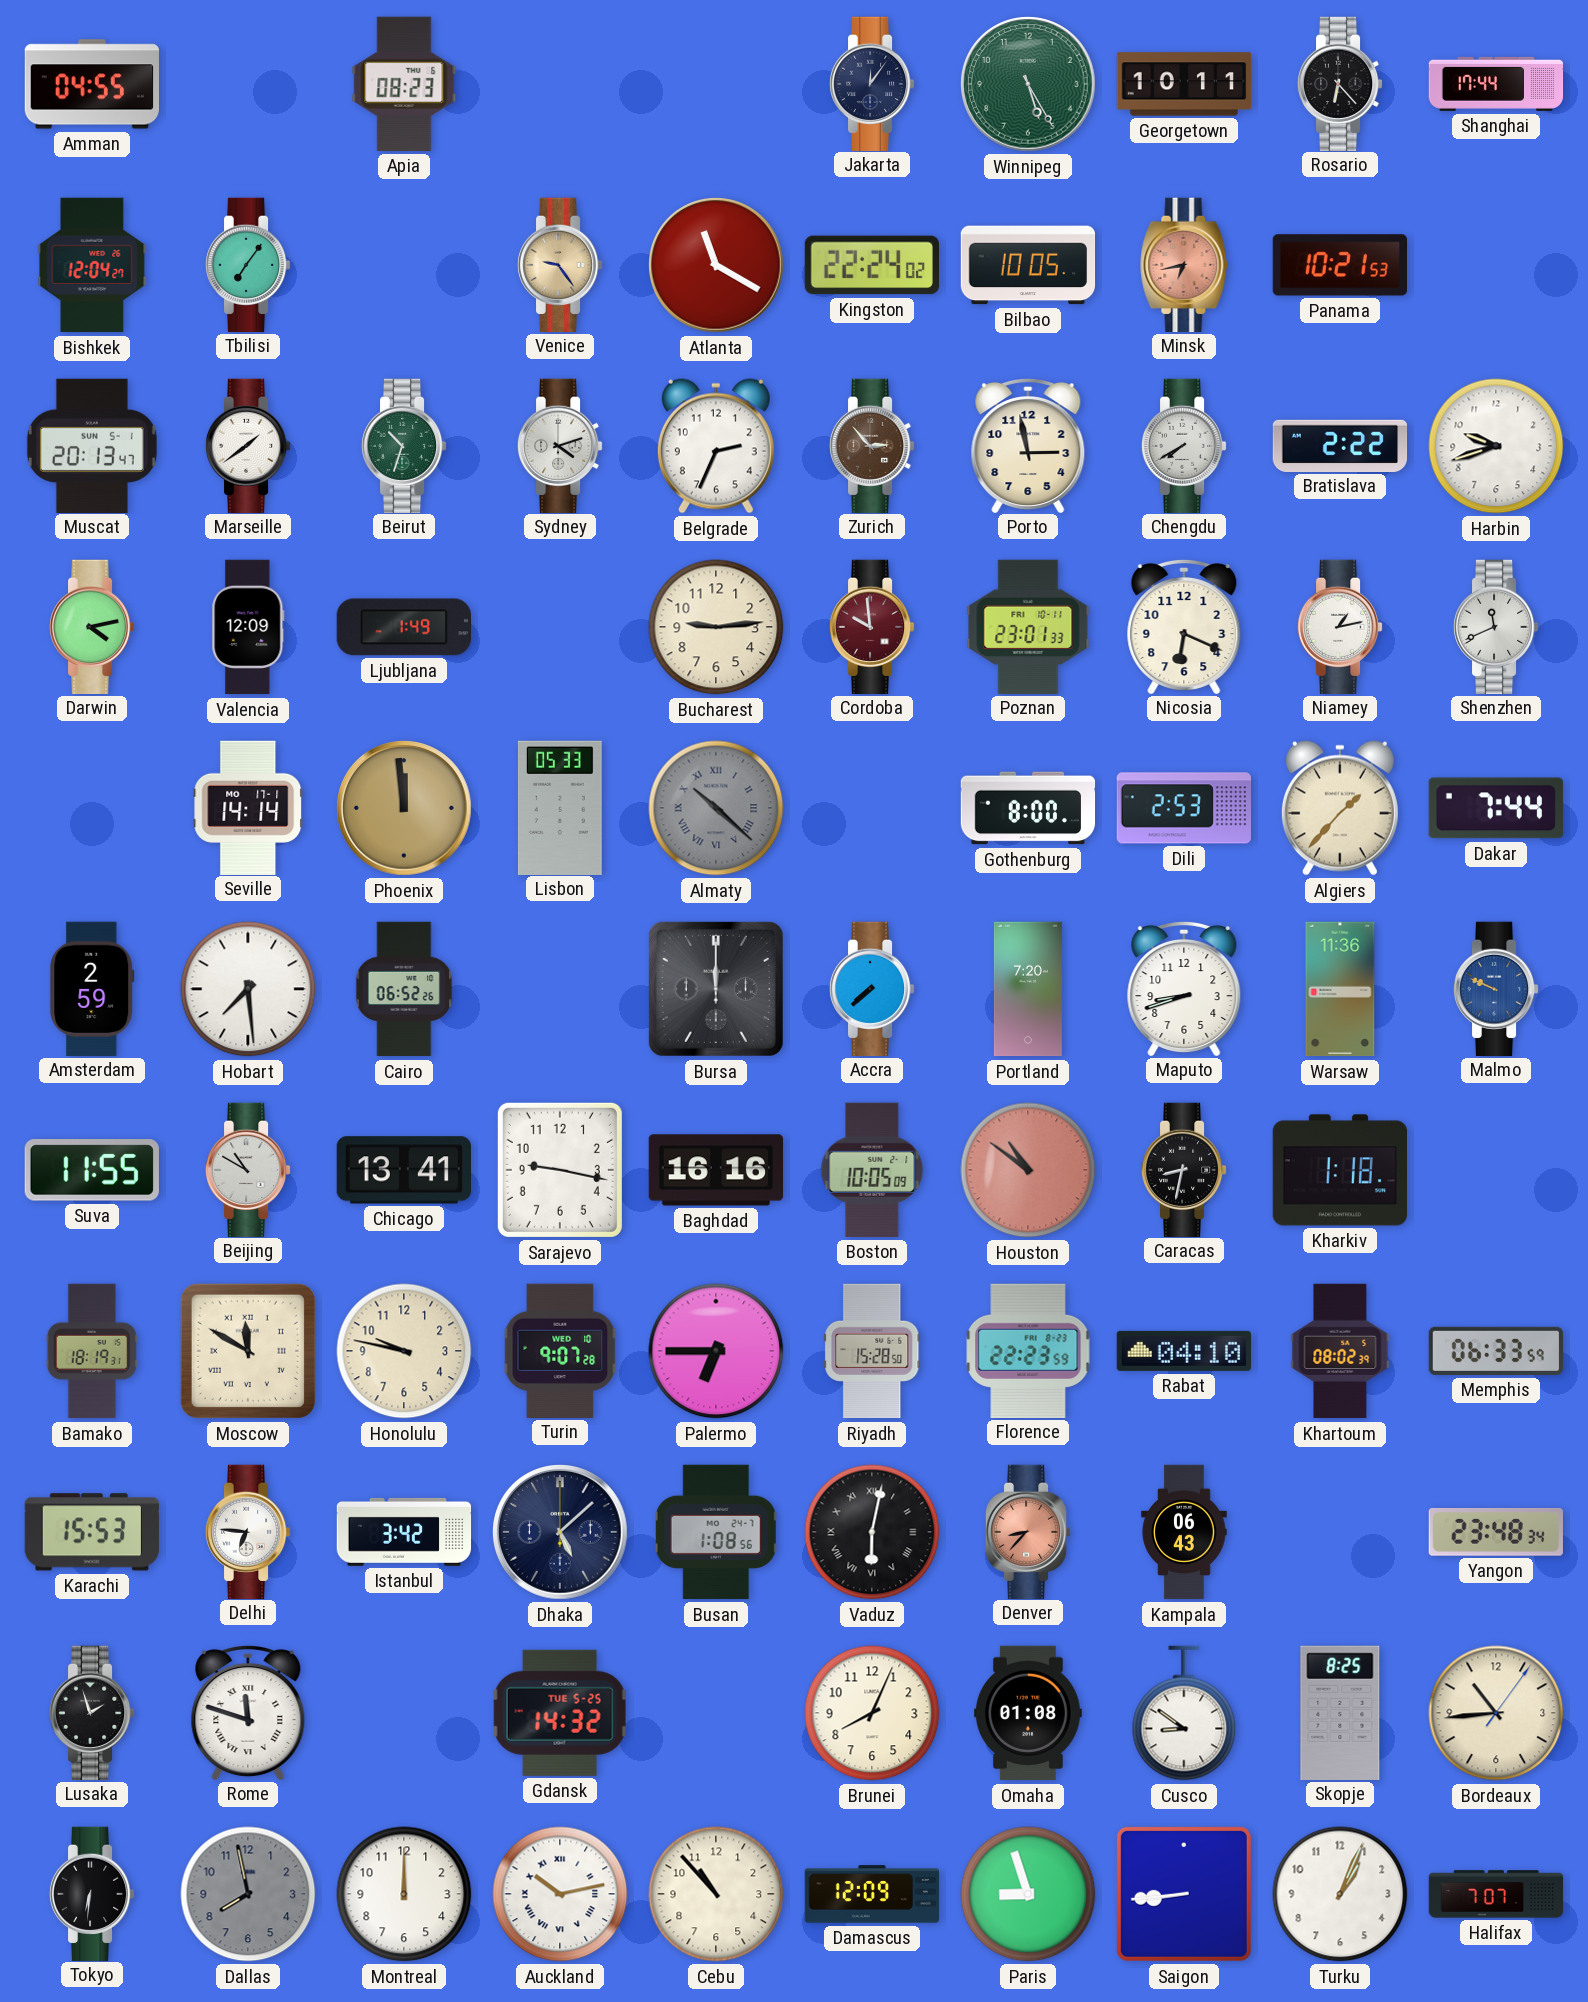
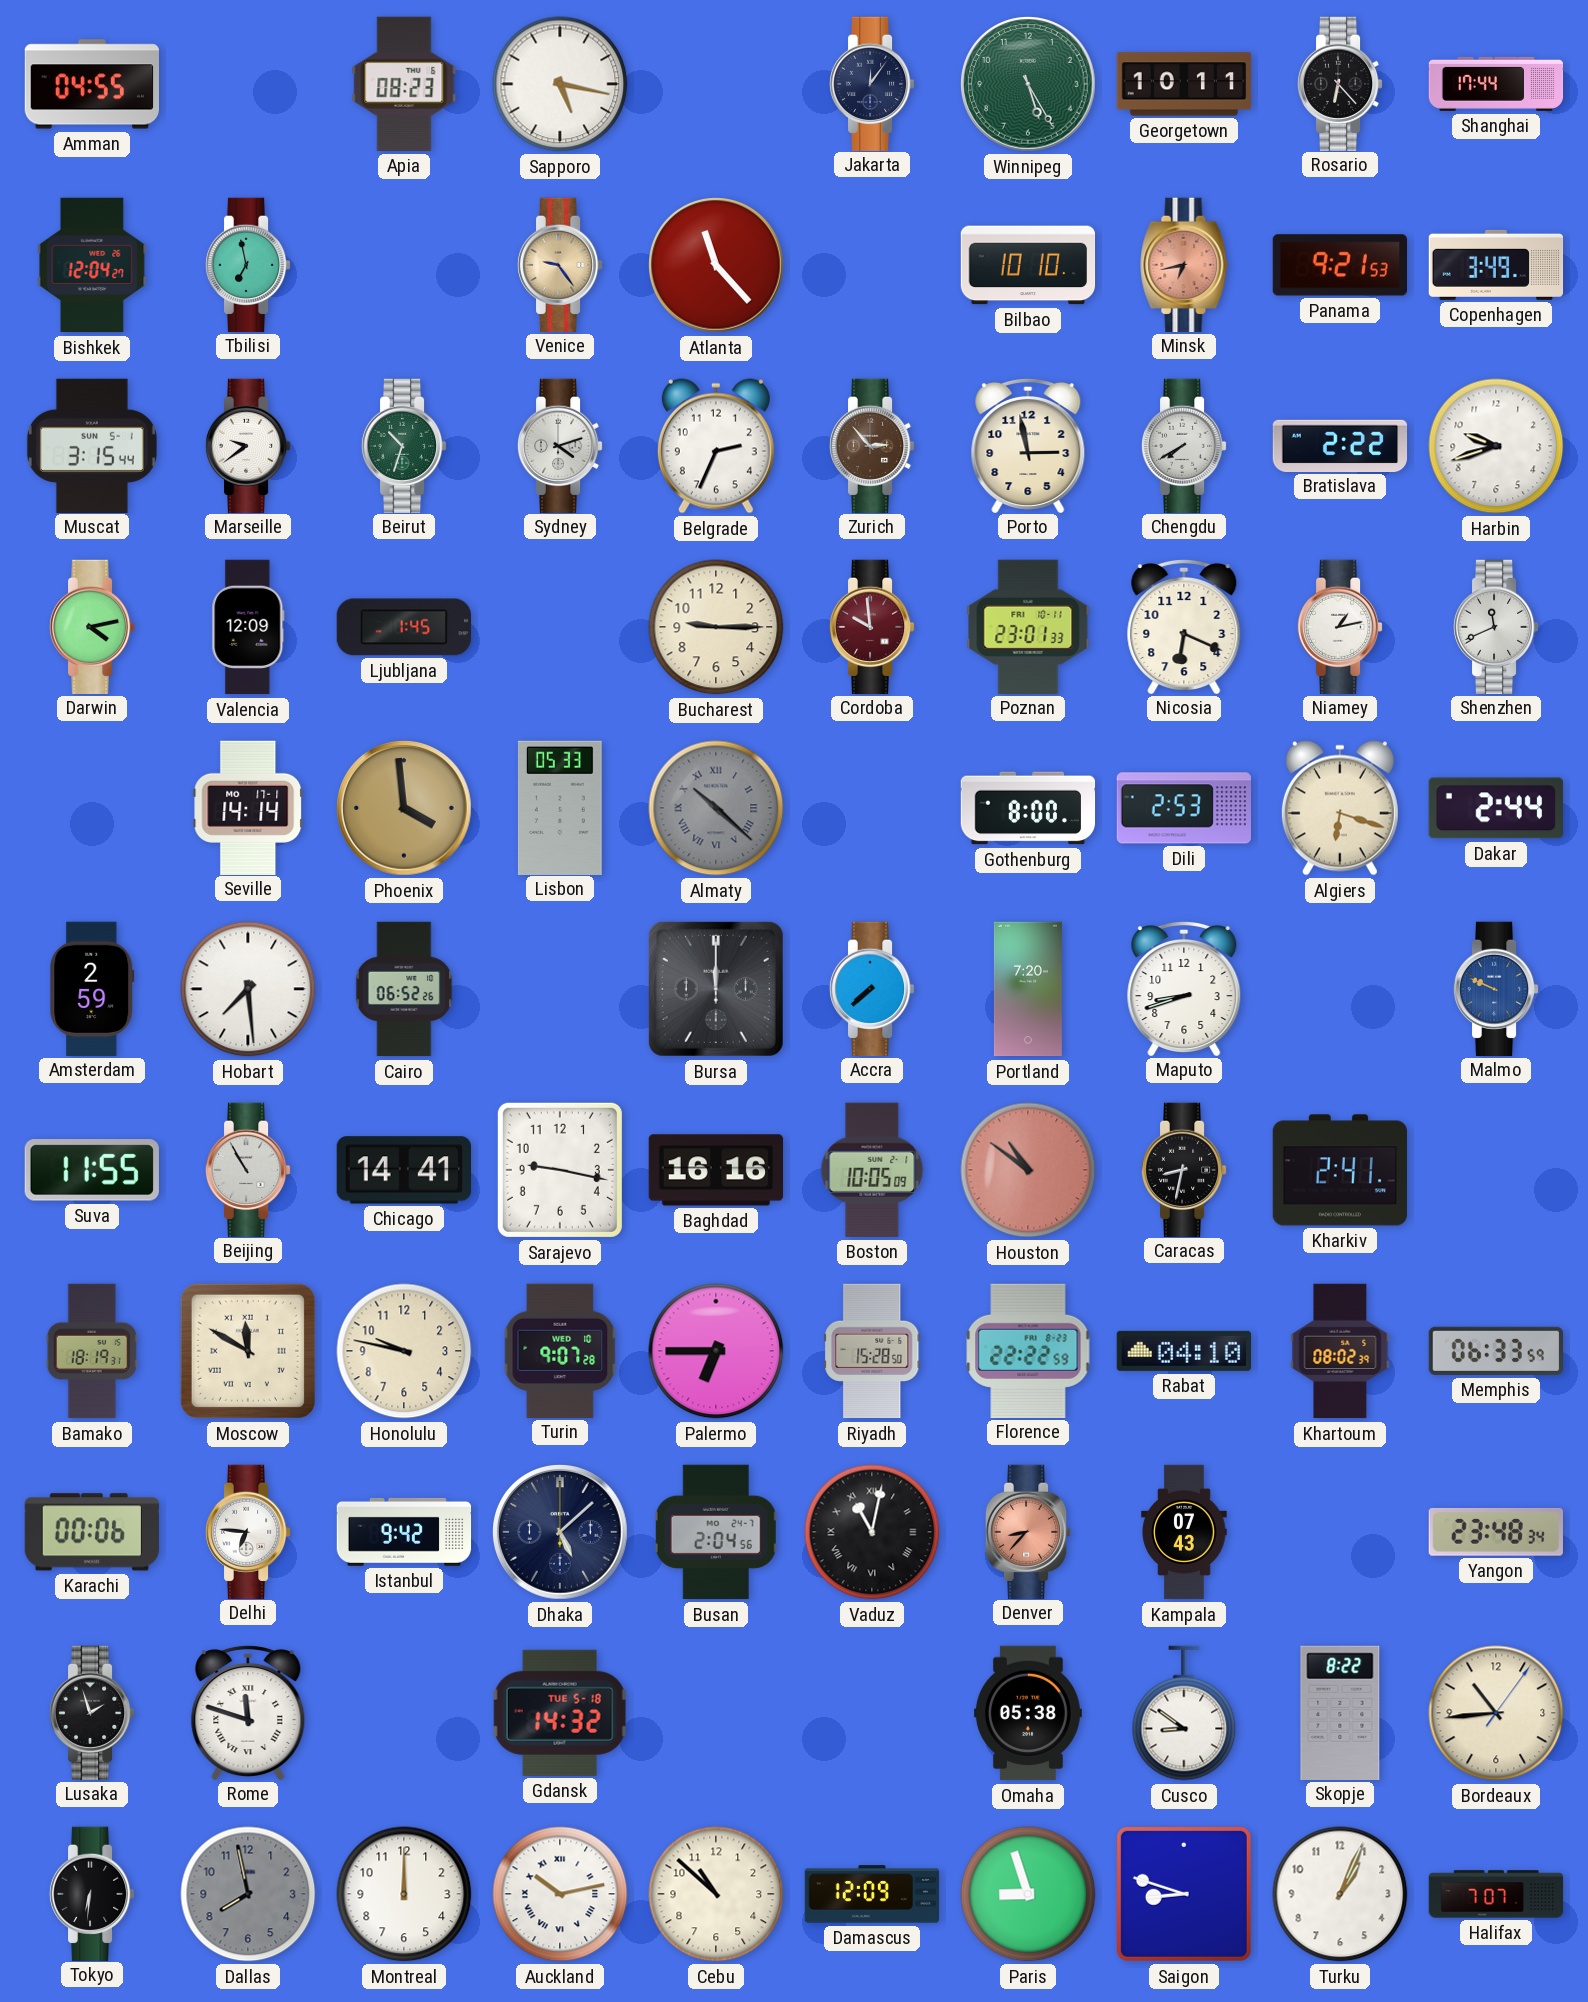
Sapporo: none -> 5:17 (560, 84)
Tbilisi: 7:06 -> 6:58 (248, 264)
Atlanta: 11:20 -> 11:23 (717, 266)
Kingston: 22:24 -> none (871, 265)
Bilbao: 10:05 -> 10:10 (1028, 265)
Panama: 10:21 -> 9:21 (1339, 265)
Copenhagen: none -> 3:49 (1496, 265)
Muscat: 20:13 -> 3:15 (92, 445)
Marseille: 1:39 -> 9:39 (248, 445)
Ljubljana: 1:49 -> 1:45 (403, 627)
Bucharest: 9:14 -> 9:15 (716, 627)
Phoenix: 11:59 -> 3:59 (405, 809)
Algiers: 1:37 -> 6:18 (1340, 808)
Dakar: 7:44 -> 2:44 (1496, 808)
Warsaw: 11:36 -> none (1340, 989)
Beijing: 10:50 -> 10:55 (248, 1169)
Chicago: 13:41 -> 14:41 (403, 1170)
Kharkiv: 1:18 -> 2:41 (1339, 1170)
Florence: 22:23 -> 22:22 (1028, 1350)
Karachi: 15:53 -> 00:06 (92, 1532)
Istanbul: 3:42 -> 9:42 (404, 1532)
Busan: 1:08 -> 2:04 (716, 1532)
Vaduz: 6:02 -> 11:02 (872, 1532)
Kampala: 06:43 -> 07:43 (1184, 1532)
Gdansk date: TUE 5-25 -> TUE 5-18 (560, 1713)
Brunei: 8:04 -> none (872, 1713)
Omaha: 01:08 -> 05:38 (1028, 1713)
Skopje: 8:25 -> 8:22 (1340, 1712)
Cebu: 10:53 -> 10:52 (716, 1894)
Saigon: 8:44 -> 8:48 (1184, 1894)
